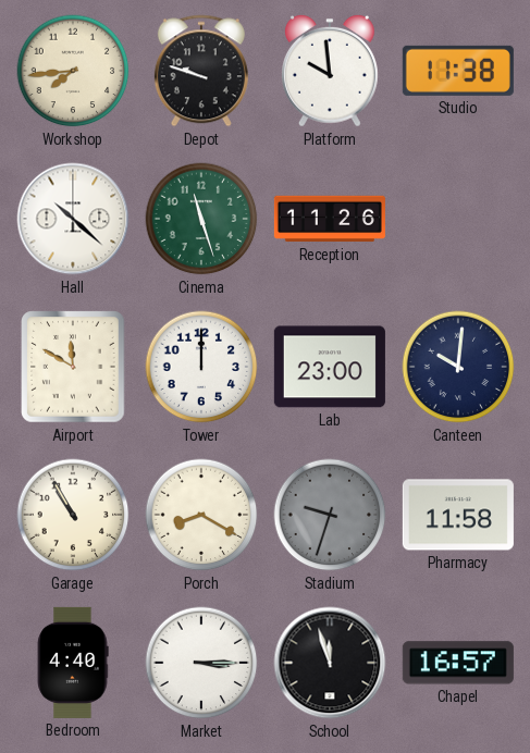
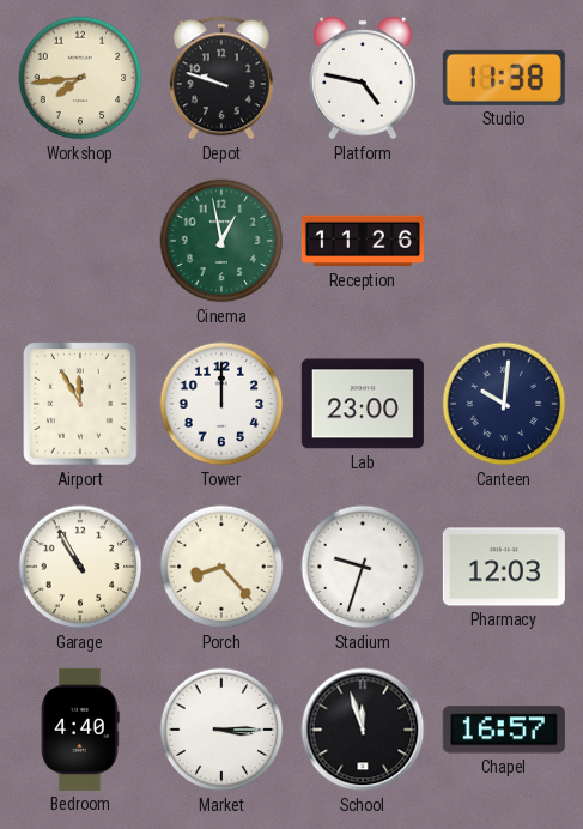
Platform: 9:59 -> 4:47 (364, 78)
Hall: 10:22 -> none (73, 219)
Cinema: 11:27 -> 12:58 (221, 241)
Airport: 11:50 -> 11:55 (80, 404)
Porch: 8:20 -> 8:23 (221, 567)
Stadium dial: grey -> white (363, 567)
Pharmacy: 11:58 -> 12:03 (504, 567)
